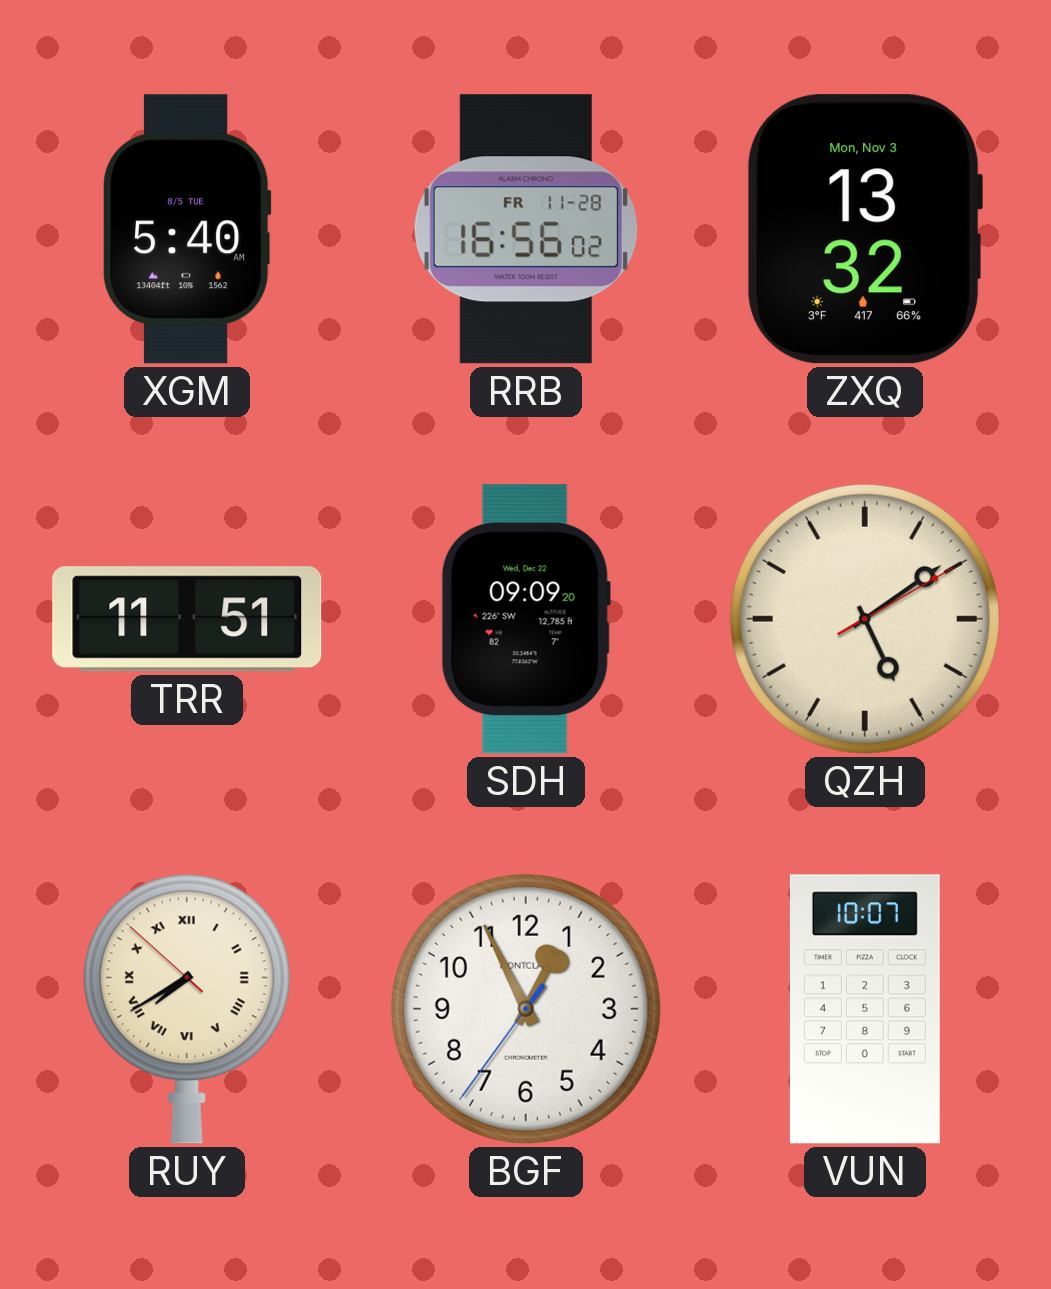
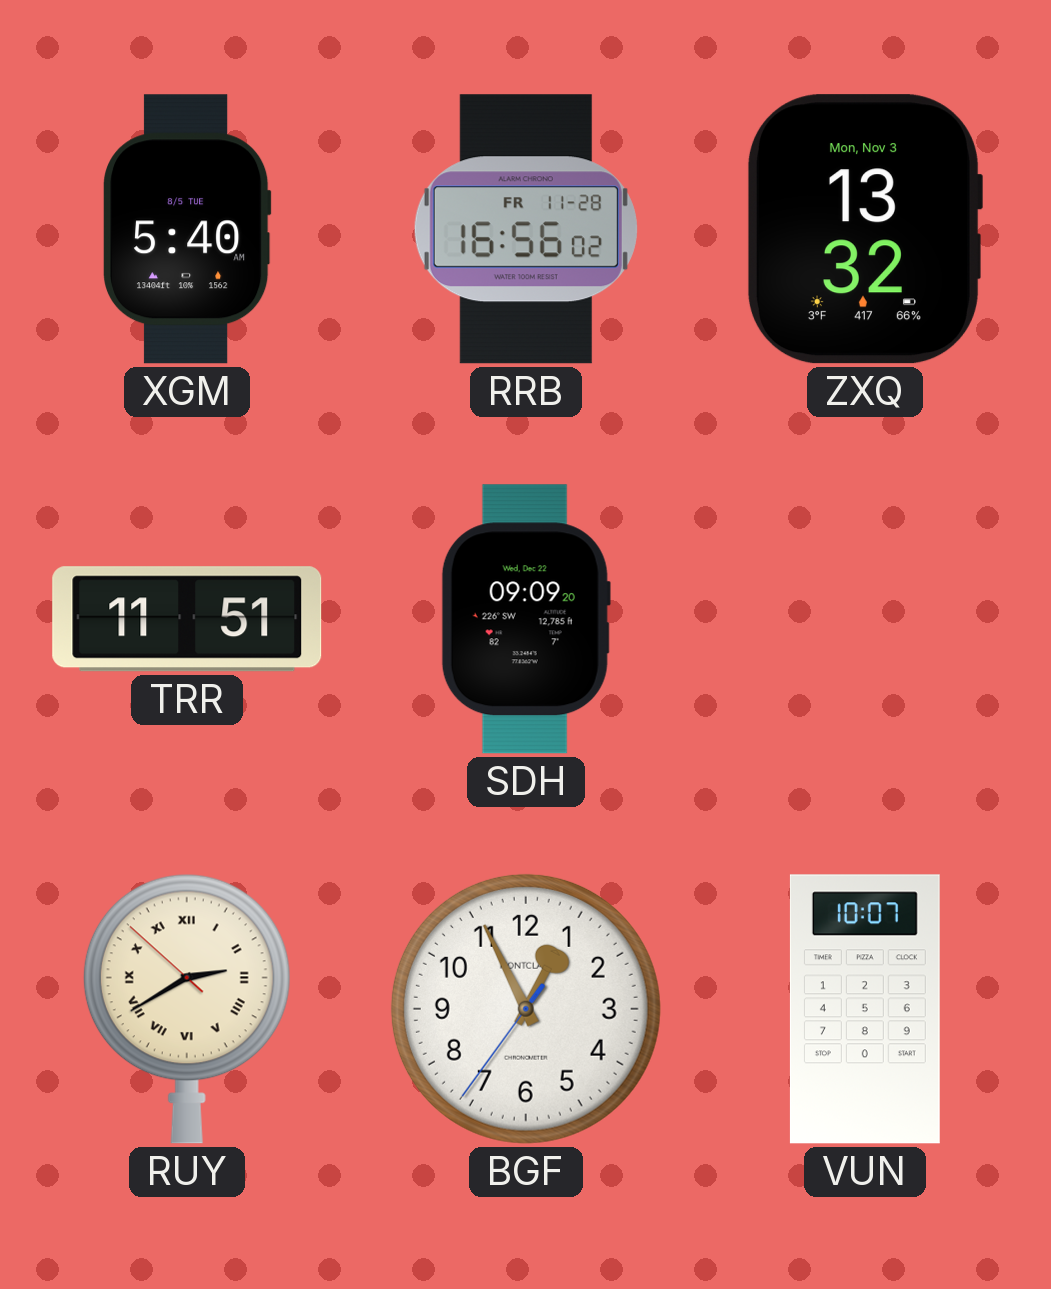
QZH: 5:09 -> none (865, 619)
RUY: 7:39 -> 2:39 (187, 1009)
